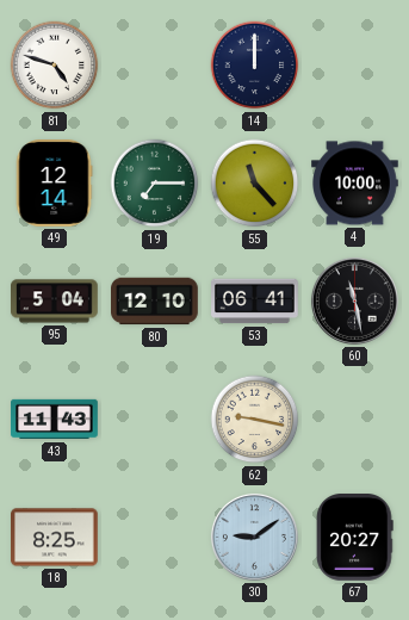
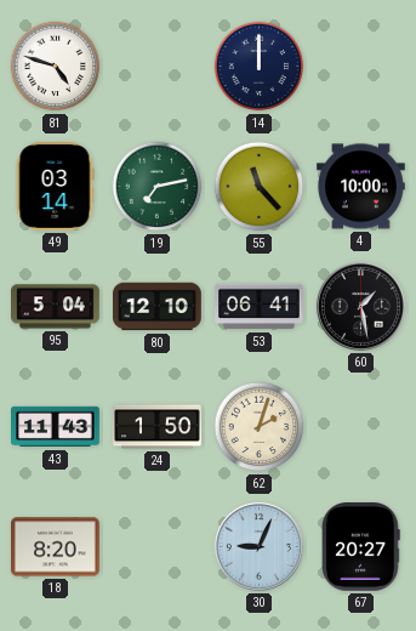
49: 12:14 -> 03:14 (55, 187)
19: 7:15 -> 7:13 (158, 187)
60: 11:28 -> 1:28 (360, 306)
24: none -> 1:50 (158, 427)
62: 9:17 -> 2:03 (260, 427)
18: 8:25 -> 8:20 (56, 547)
30: 9:09 -> 9:04 (258, 546)
